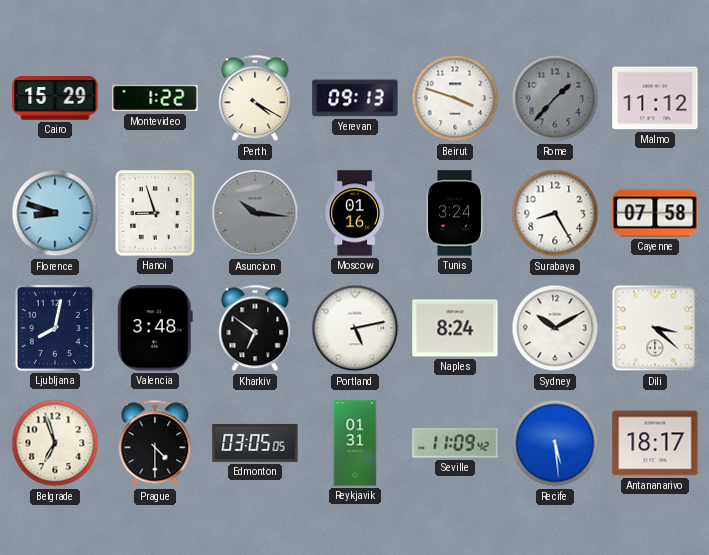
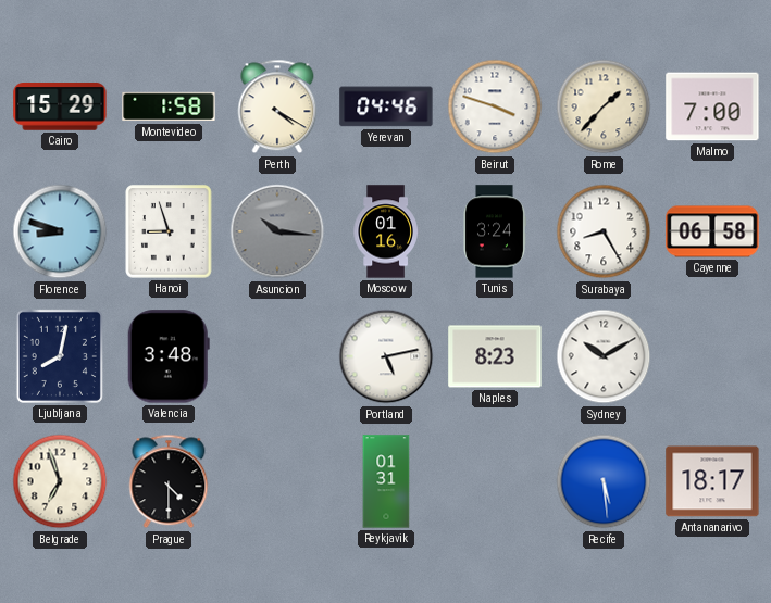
Montevideo: 1:22 -> 1:58 (169, 106)
Yerevan: 09:13 -> 04:46 (386, 106)
Rome dial: grey -> cream (604, 106)
Malmo: 11:12 -> 7:00 (712, 106)
Cayenne: 07:58 -> 06:58 (712, 231)
Kharkiv: 6:51 -> none (255, 328)
Naples: 8:24 -> 8:23 (495, 356)
Dili: 3:22 -> none (655, 328)
Edmonton: 03:05 -> none (255, 443)
Seville: 11:09 -> none (455, 443)
